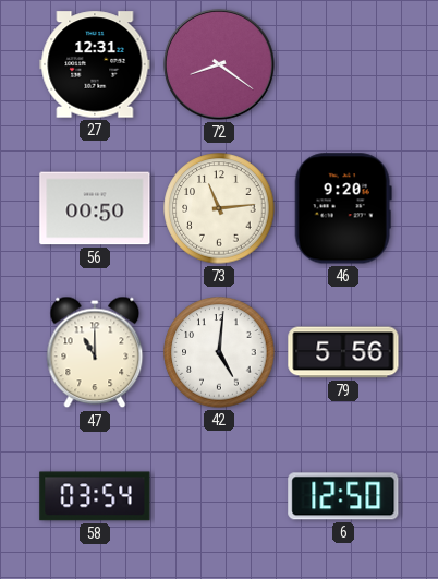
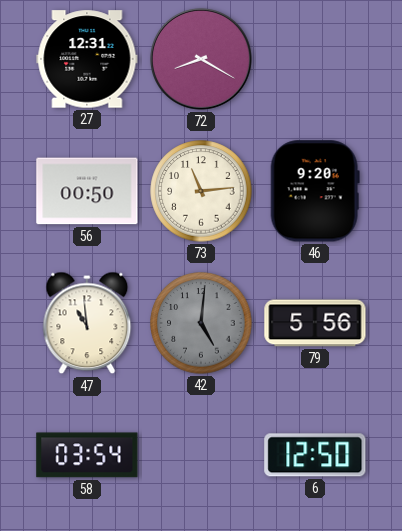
72: 8:21 -> 8:20 (201, 59)
47: 11:00 -> 10:59 (87, 323)
42 dial: white -> grey (201, 323)
